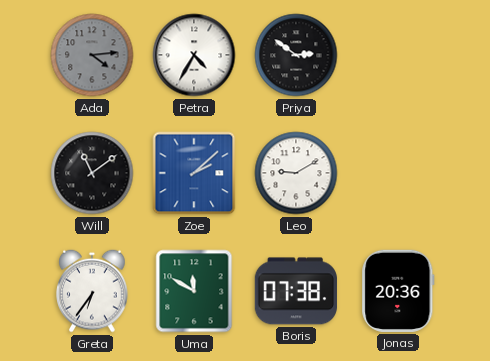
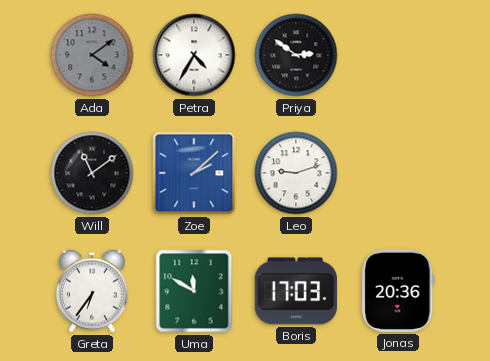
Ada: 4:14 -> 4:09 (92, 55)
Leo: 9:10 -> 9:12 (296, 173)
Boris: 07:38 -> 17:03 (296, 291)
